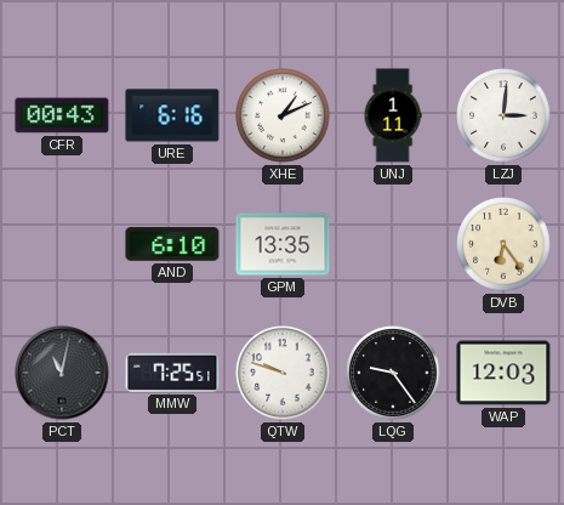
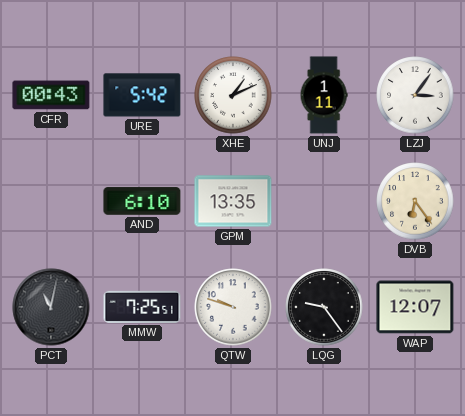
URE: 6:16 -> 5:42 (142, 95)
LZJ: 3:01 -> 3:06 (415, 95)
WAP: 12:03 -> 12:07 (415, 307)
